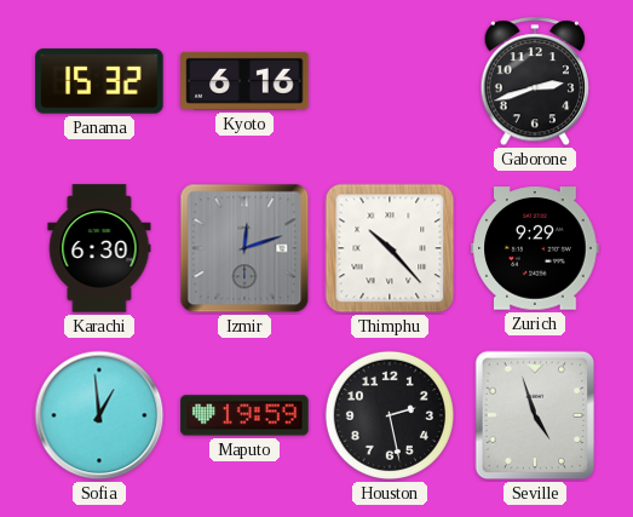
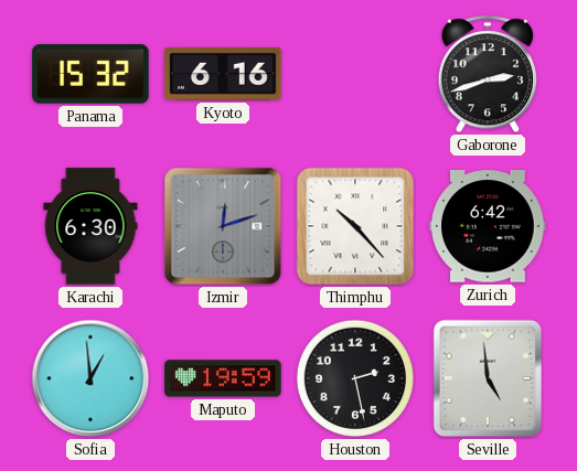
Zurich: 9:29 -> 6:42 (488, 226)
Seville: 4:57 -> 4:59 (488, 378)
